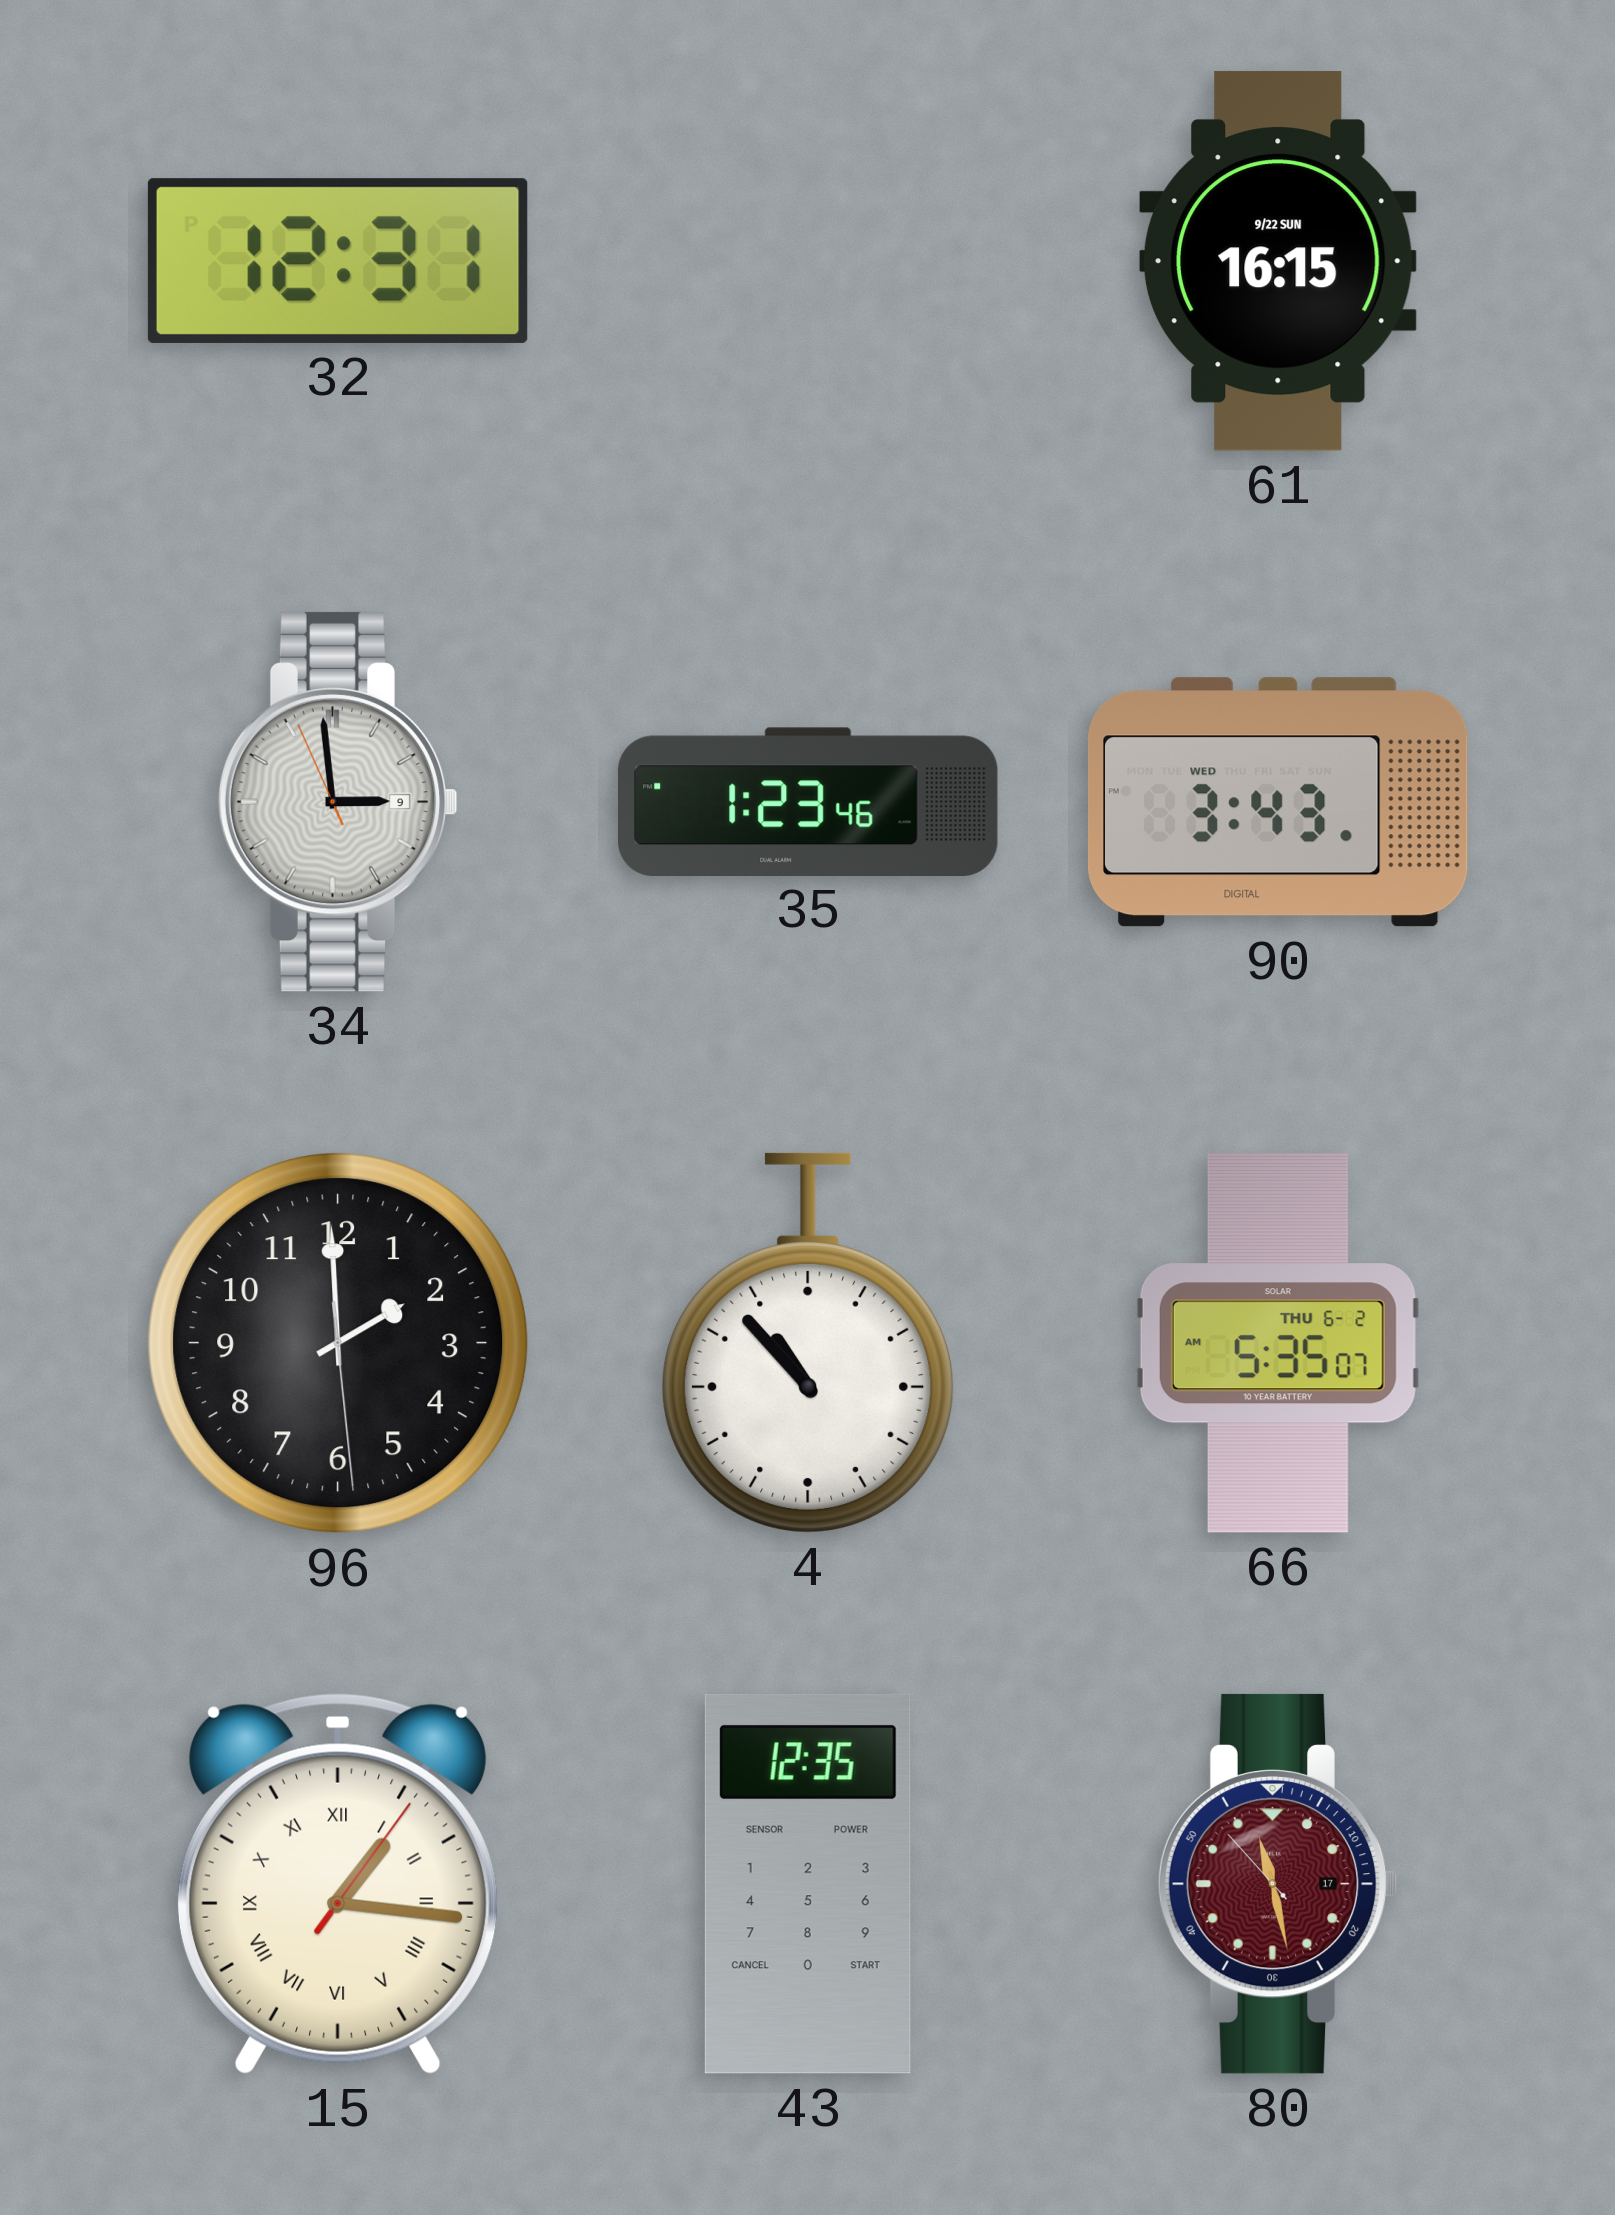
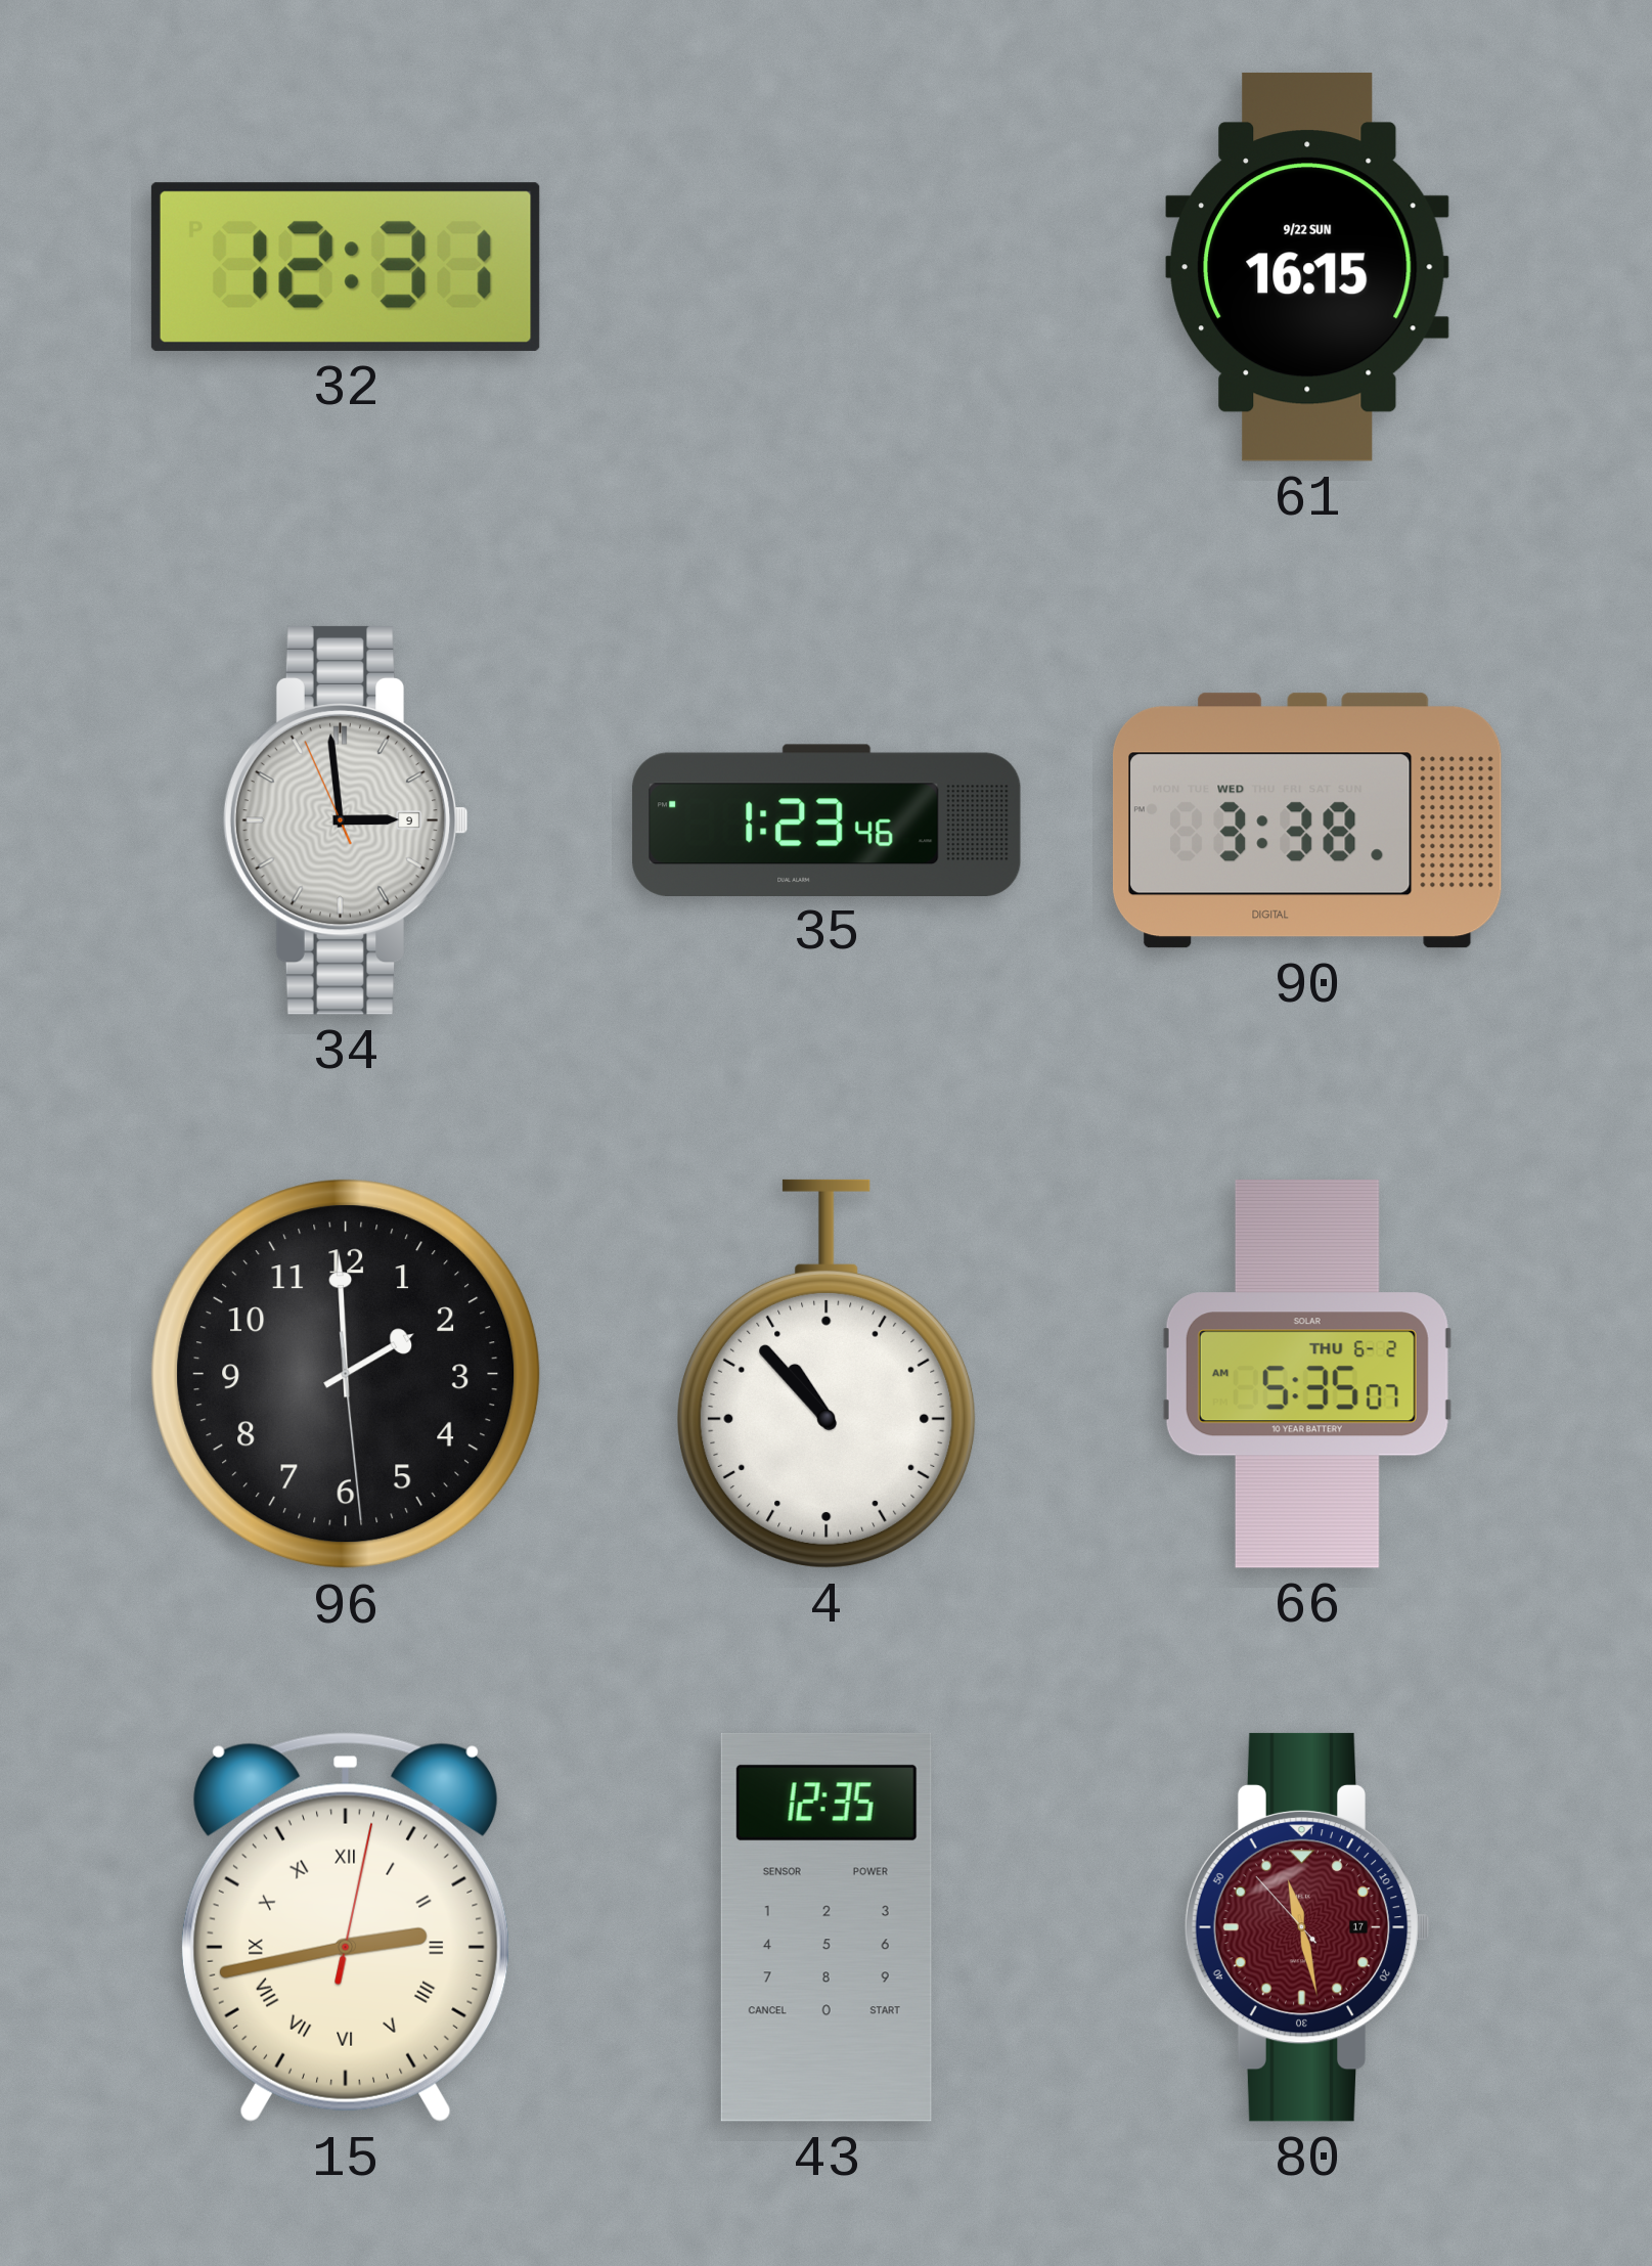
90: 3:43 -> 3:38 (1307, 820)
15: 1:16 -> 2:43 (346, 1927)
